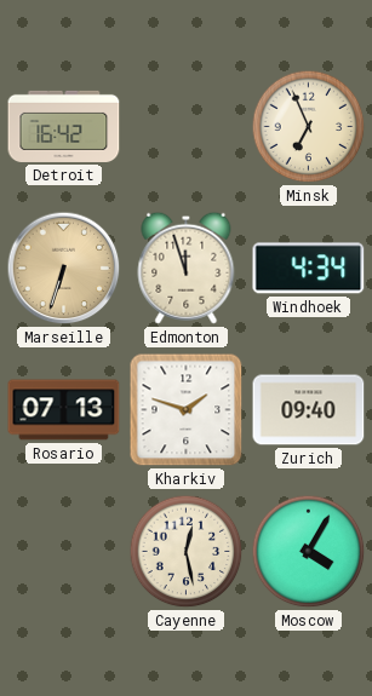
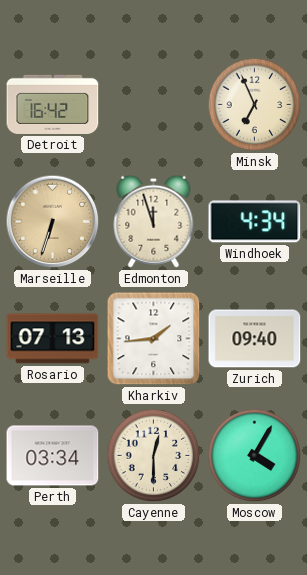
Kharkiv: 1:48 -> 1:44 (154, 339)
Perth: none -> 03:34 (53, 456)
Cayenne: 12:28 -> 12:30 (154, 456)
